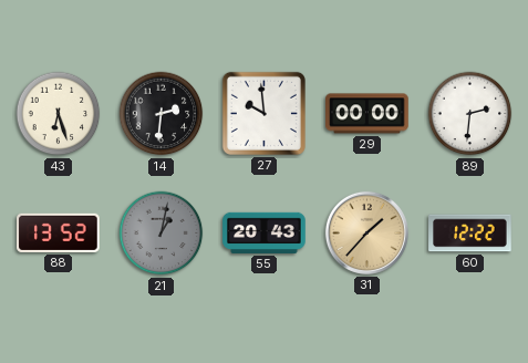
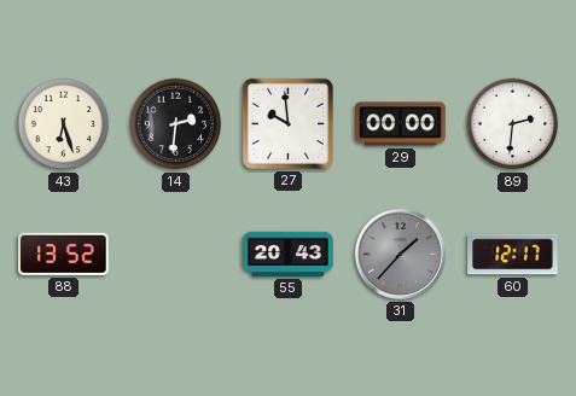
21: 1:02 -> none (162, 234)
31 dial: champagne -> grey (400, 254)
60: 12:22 -> 12:17 (513, 255)
